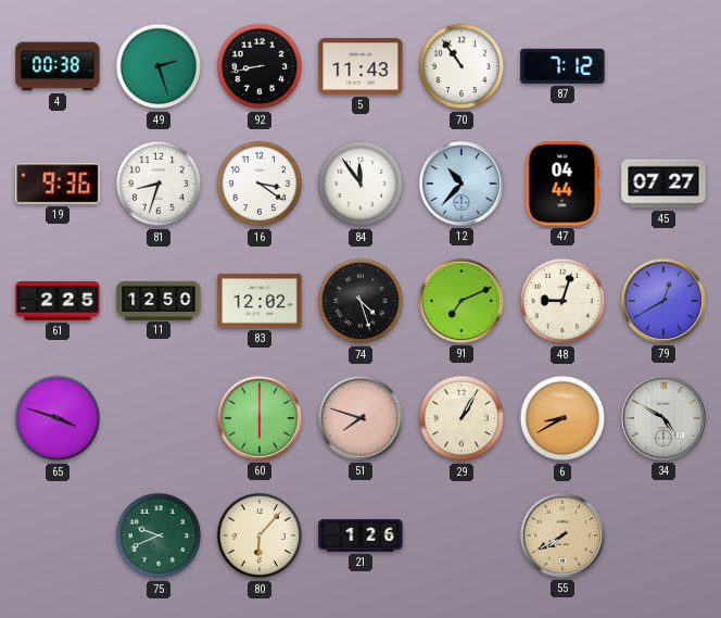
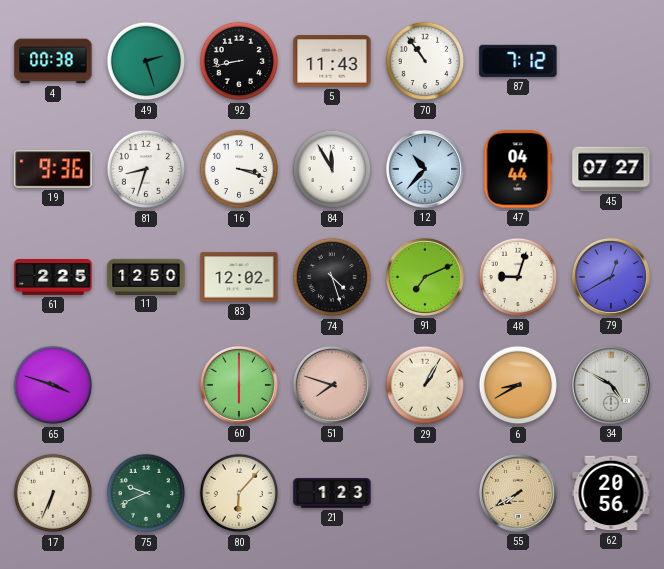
16: 3:21 -> 3:18 (239, 169)
84: 11:54 -> 11:55 (332, 169)
17: none -> 6:34 (53, 493)
21: 1:26 -> 1:23 (332, 493)
62: none -> 20:56 (611, 493)
